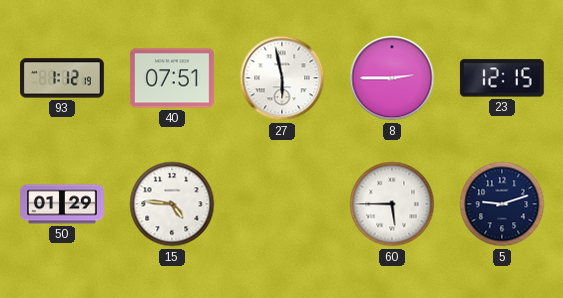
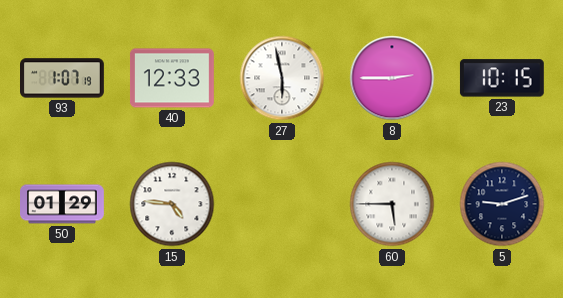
93: 1:12 -> 1:07 (63, 78)
40: 07:51 -> 12:33 (172, 78)
23: 12:15 -> 10:15 (502, 78)
